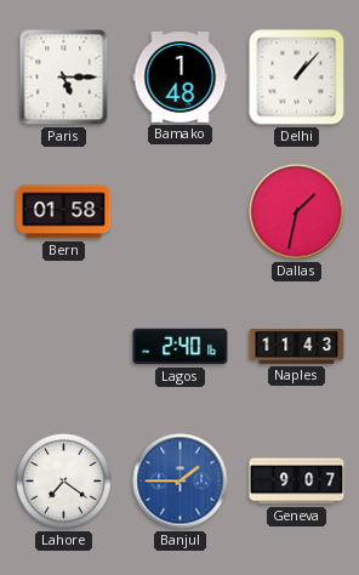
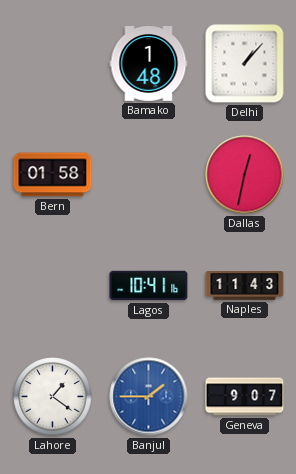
Paris: 5:15 -> none (64, 78)
Dallas: 1:32 -> 12:32 (245, 175)
Lagos: 2:40 -> 10:41 (149, 286)
Lahore: 7:21 -> 1:21 (53, 397)
